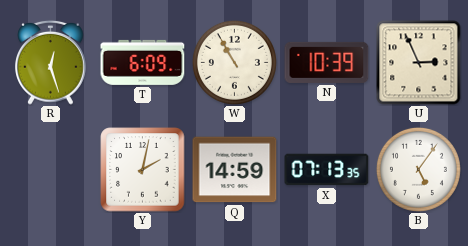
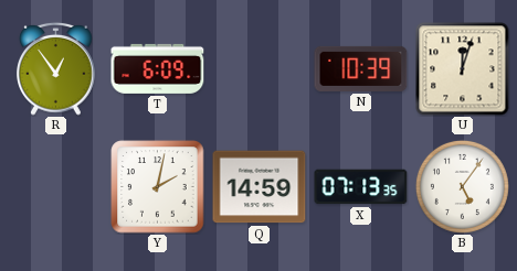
R: 12:27 -> 12:54 (56, 68)
W: 10:55 -> none (234, 62)
U: 2:56 -> 12:03 (463, 69)
